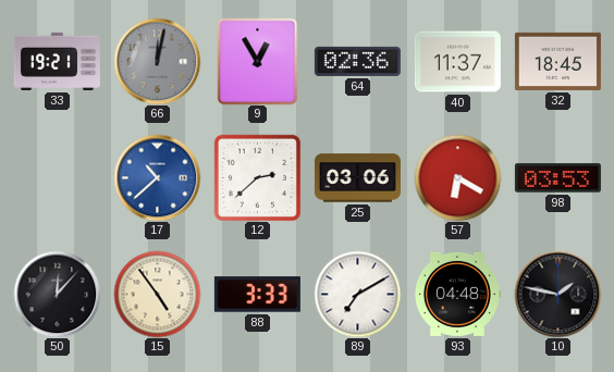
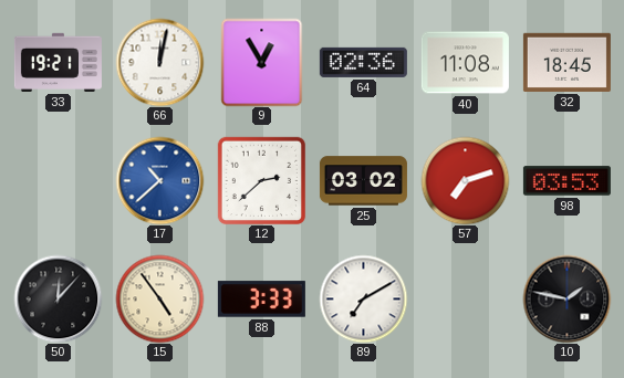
66 dial: grey -> white (159, 62)
40: 11:37 -> 11:08 (465, 63)
25: 03:06 -> 03:02 (363, 181)
57: 6:20 -> 7:12 (465, 180)
93: 04:48 -> none (457, 294)
